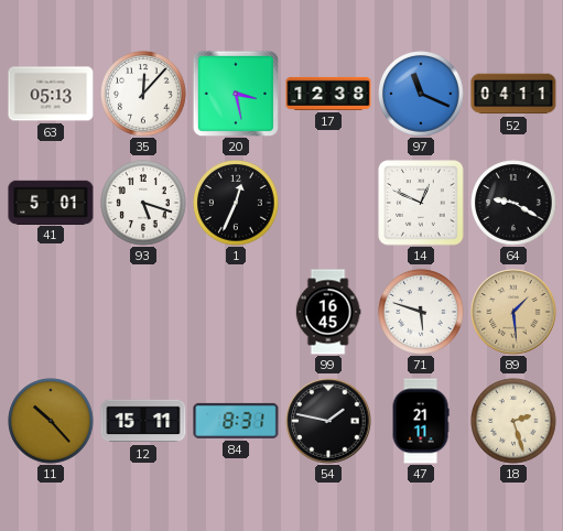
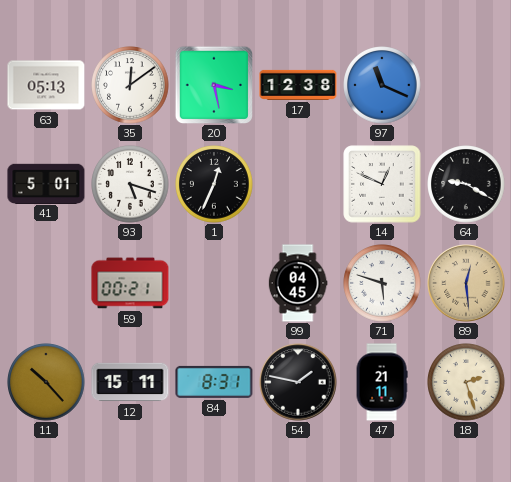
35: 12:07 -> 12:09 (130, 85)
52: 04:11 -> none (513, 94)
59: none -> 00:21 (130, 283)
99: 16:45 -> 04:45 (298, 283)
89: 1:29 -> 12:29 (466, 283)
